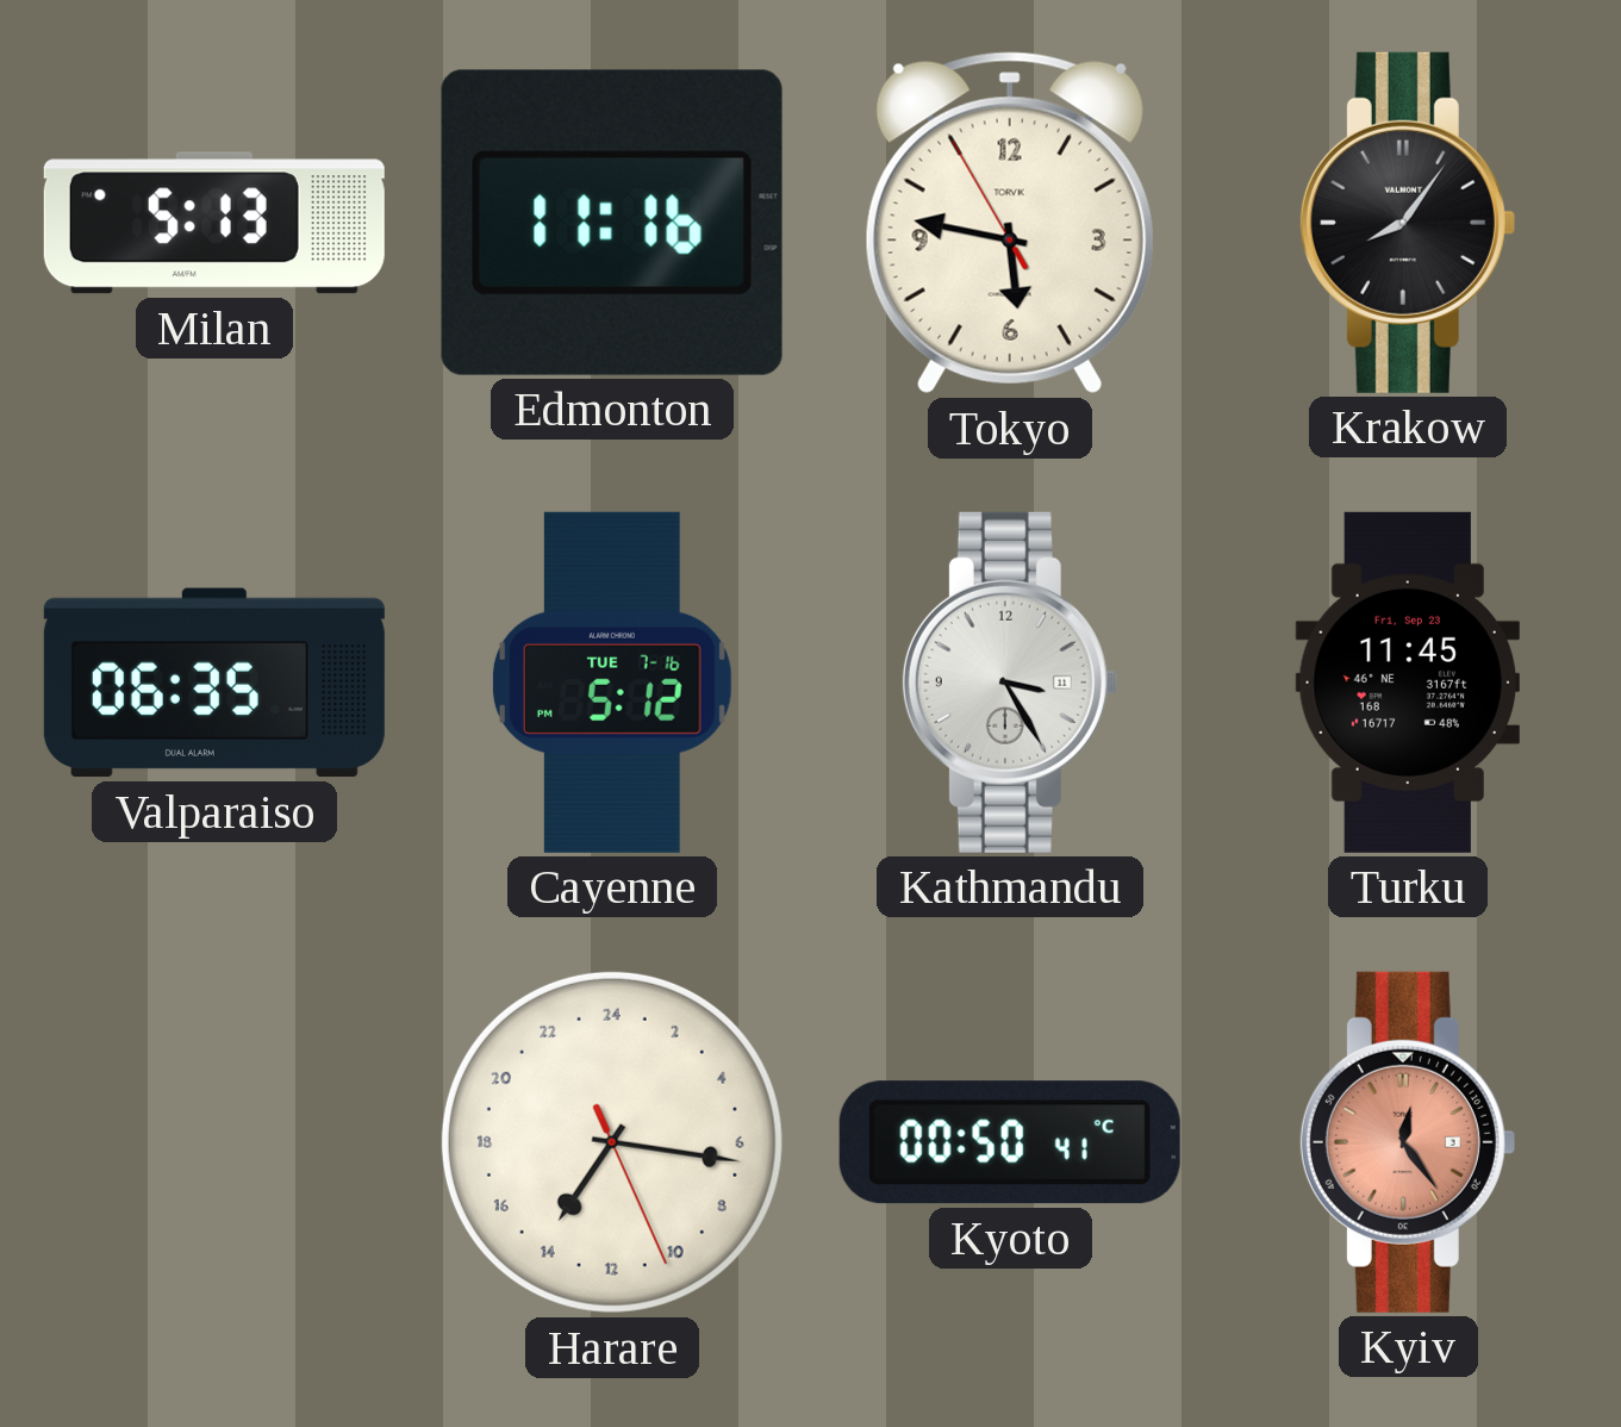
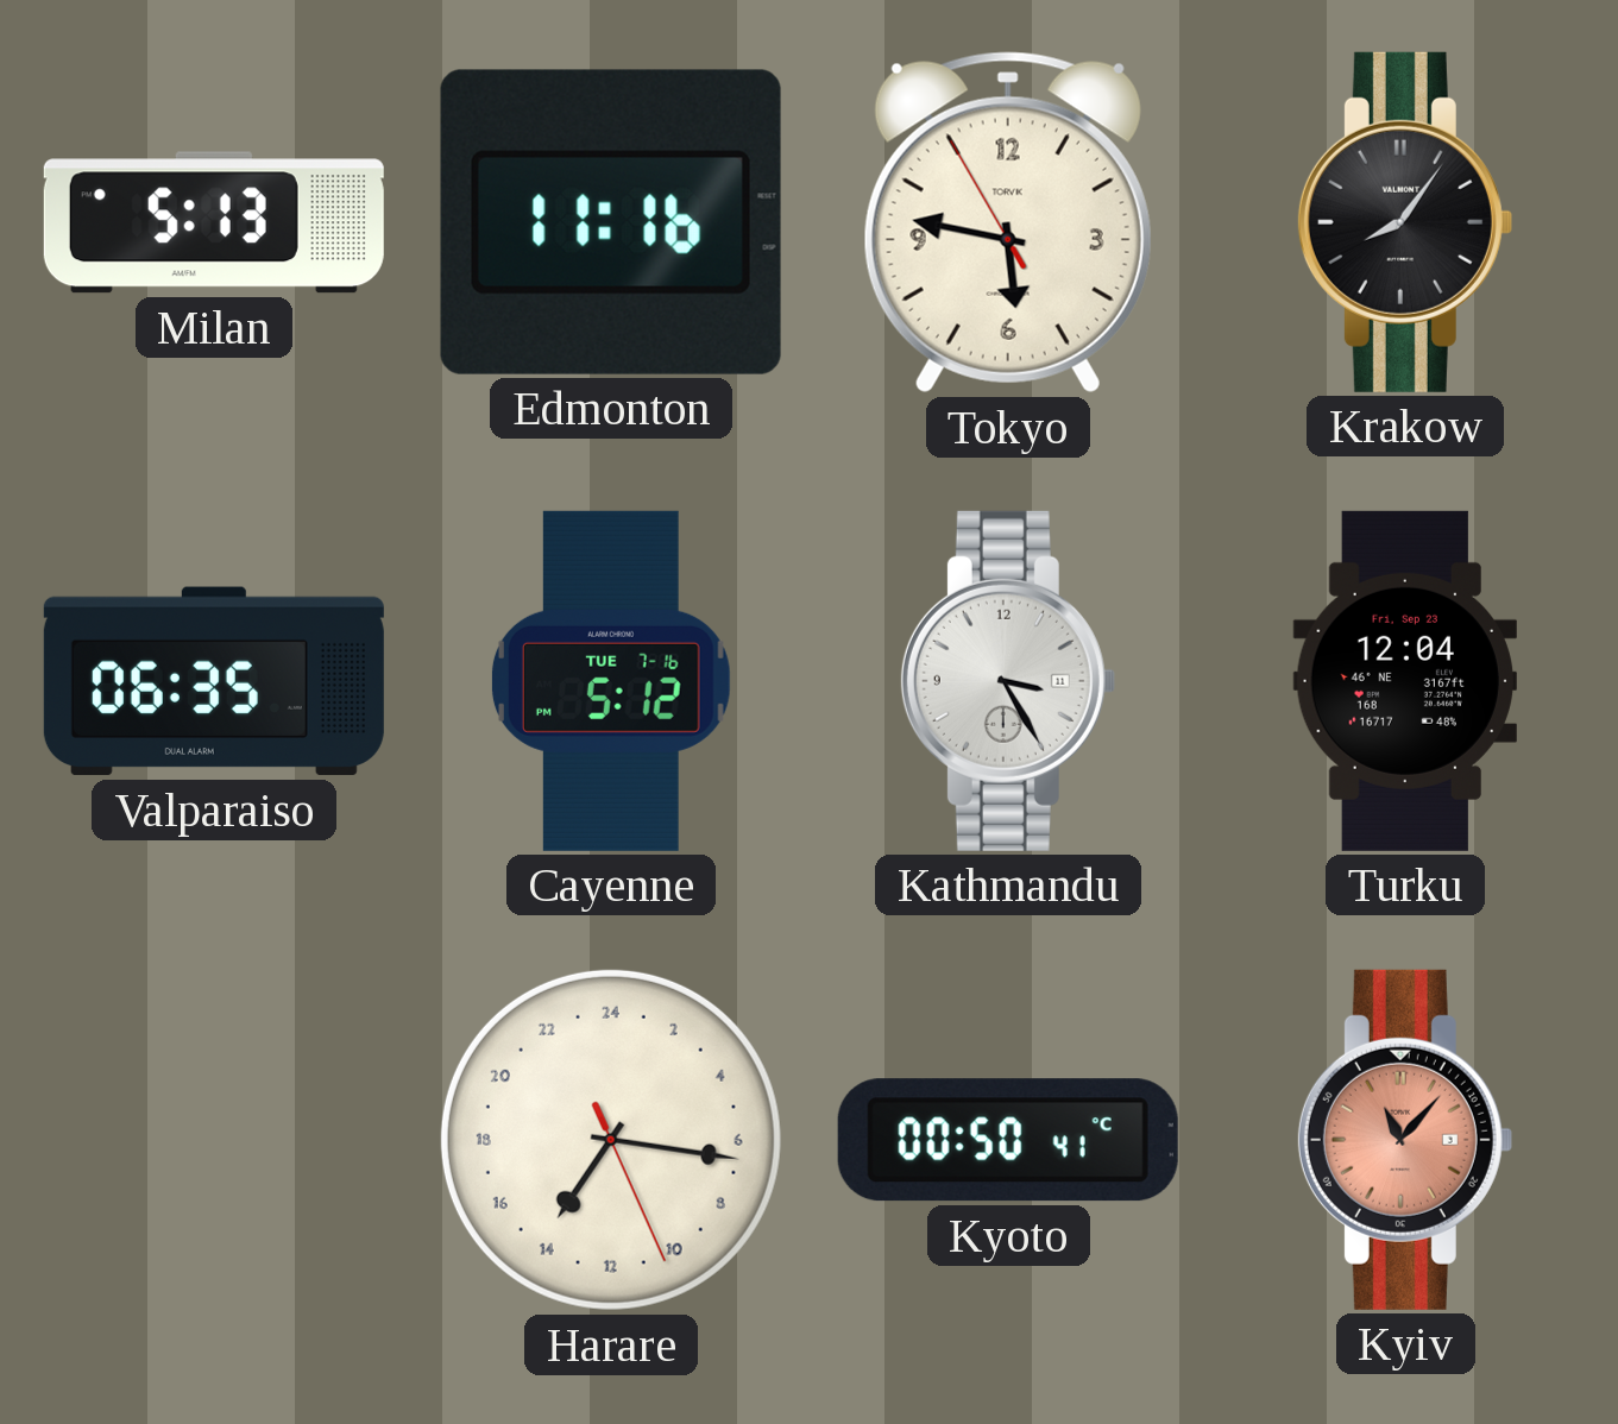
Turku: 11:45 -> 12:04 (1405, 681)
Kyiv: 12:24 -> 11:07 (1404, 1140)
